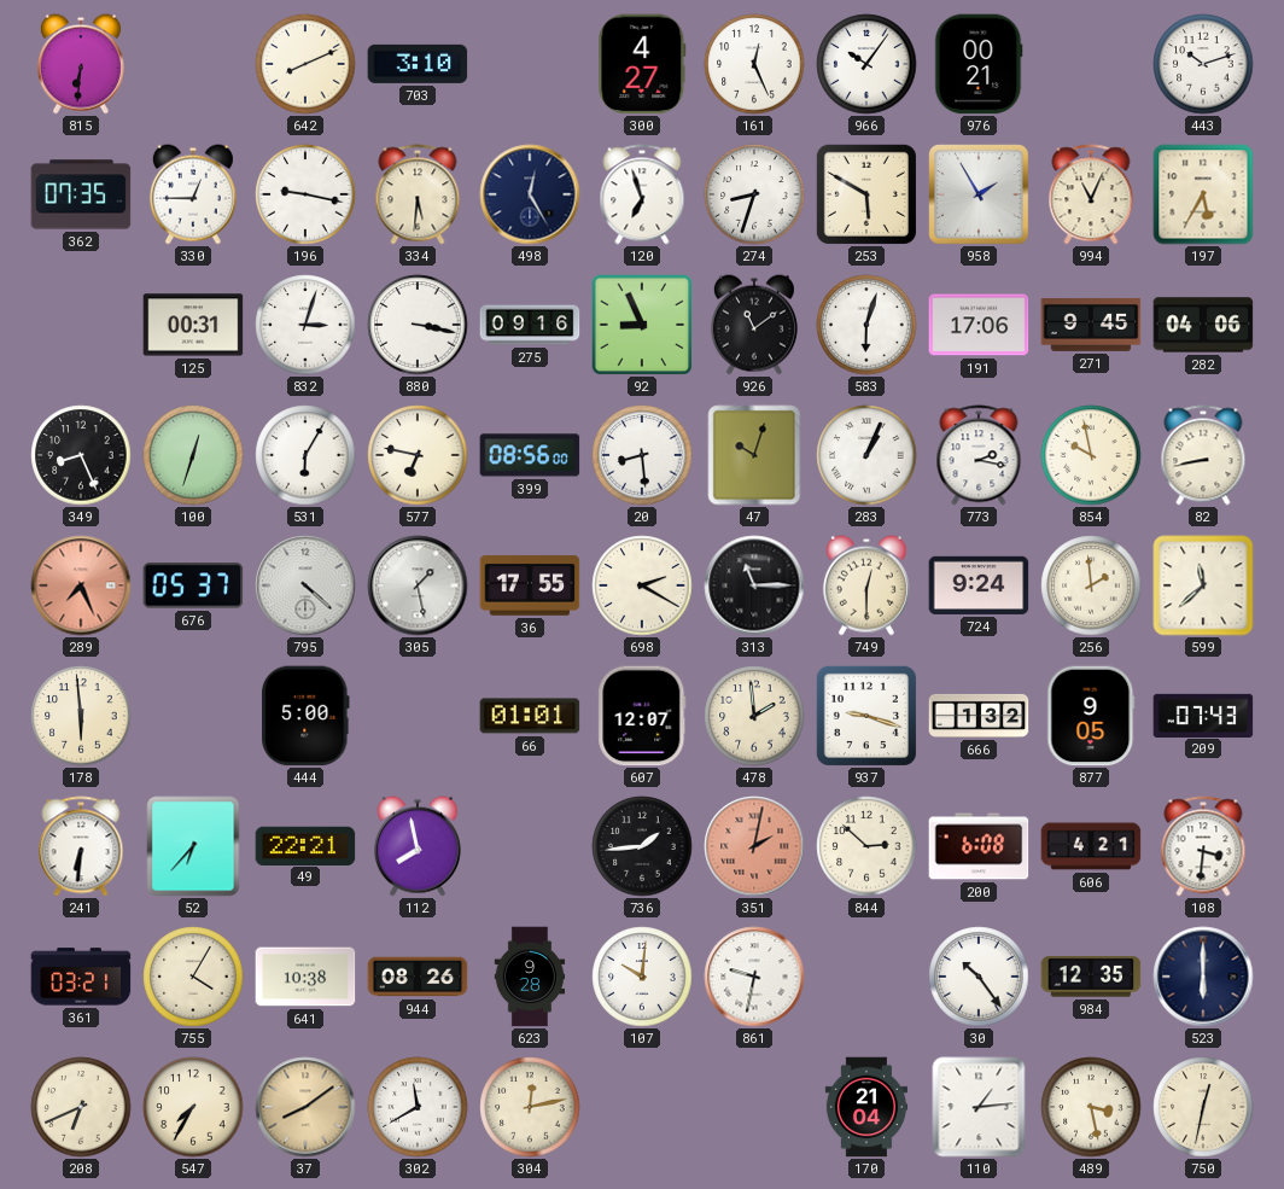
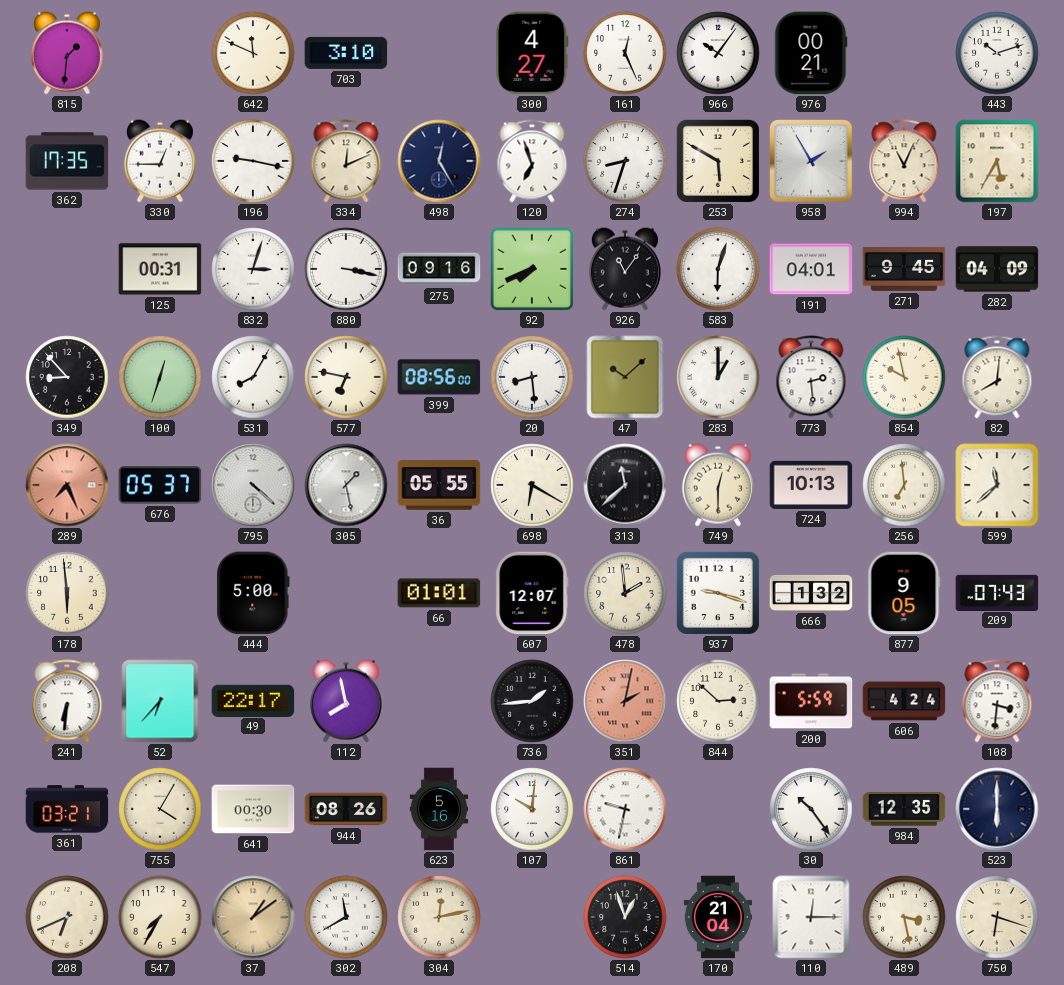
815: 6:31 -> 1:31 (67, 53)
642: 8:11 -> 11:49 (253, 53)
362: 07:35 -> 17:35 (67, 161)
334: 5:31 -> 12:11 (346, 161)
92: 8:56 -> 7:41 (532, 269)
926: 11:09 -> 11:06 (625, 269)
191: 17:06 -> 04:01 (811, 269)
282: 04:06 -> 04:09 (997, 269)
349: 8:26 -> 8:53 (67, 377)
531: 6:05 -> 8:05 (253, 377)
47: 10:03 -> 10:08 (625, 377)
283: 1:04 -> 1:00 (718, 377)
773: 2:17 -> 2:29 (811, 377)
82: 8:43 -> 8:01 (997, 377)
36: 17:55 -> 05:55 (439, 485)
698: 2:20 -> 6:20 (532, 485)
313: 11:15 -> 11:38 (625, 485)
724: 9:24 -> 10:13 (811, 485)
256: 1:59 -> 6:59 (904, 485)
49: 22:21 -> 22:17 (253, 700)
200: 6:08 -> 5:59 (811, 701)
606: 4:21 -> 4:24 (904, 701)
641: 10:38 -> 00:30 (253, 809)
623: 9:28 -> 5:16 (439, 809)
37: 8:09 -> 1:09 (253, 917)
514: none -> 12:57 (625, 917)
110: 1:14 -> 12:15 (811, 917)
750: 12:32 -> 6:18 (997, 917)
